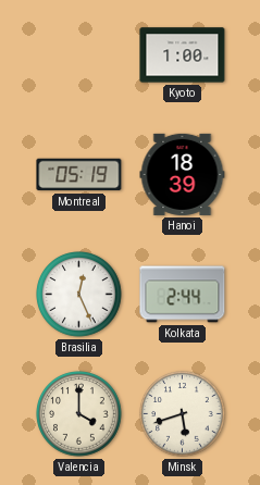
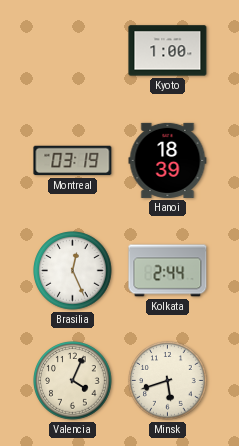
Montreal: 05:19 -> 03:19 (73, 161)
Valencia: 4:00 -> 4:04 (73, 381)
